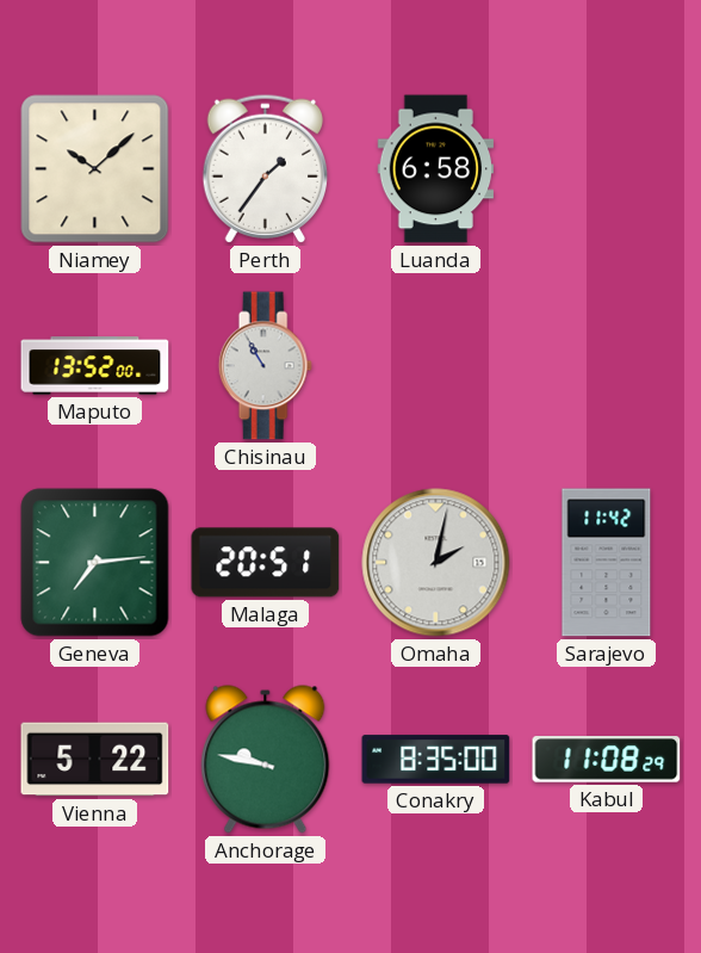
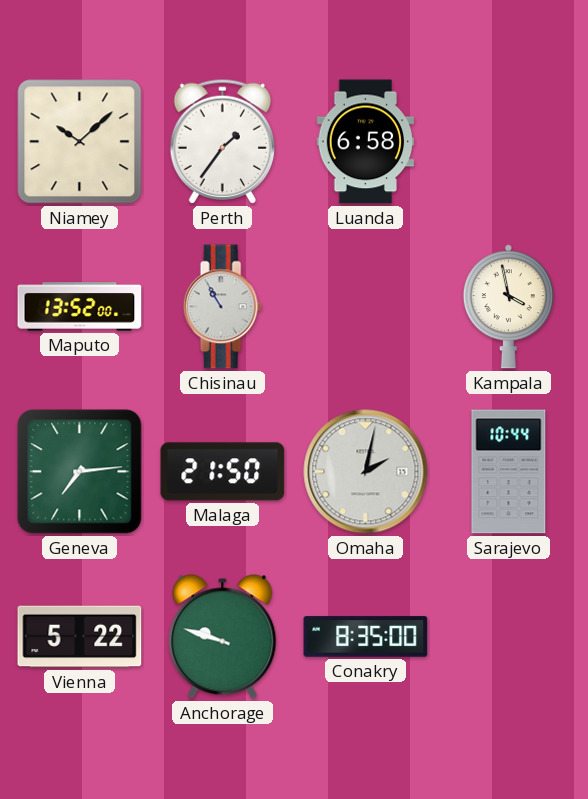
Kampala: none -> 3:58 (508, 307)
Malaga: 20:51 -> 21:50 (223, 472)
Sarajevo: 11:42 -> 10:44 (509, 472)
Anchorage: 9:47 -> 9:48 (223, 637)
Kabul: 11:08 -> none (607, 760)
